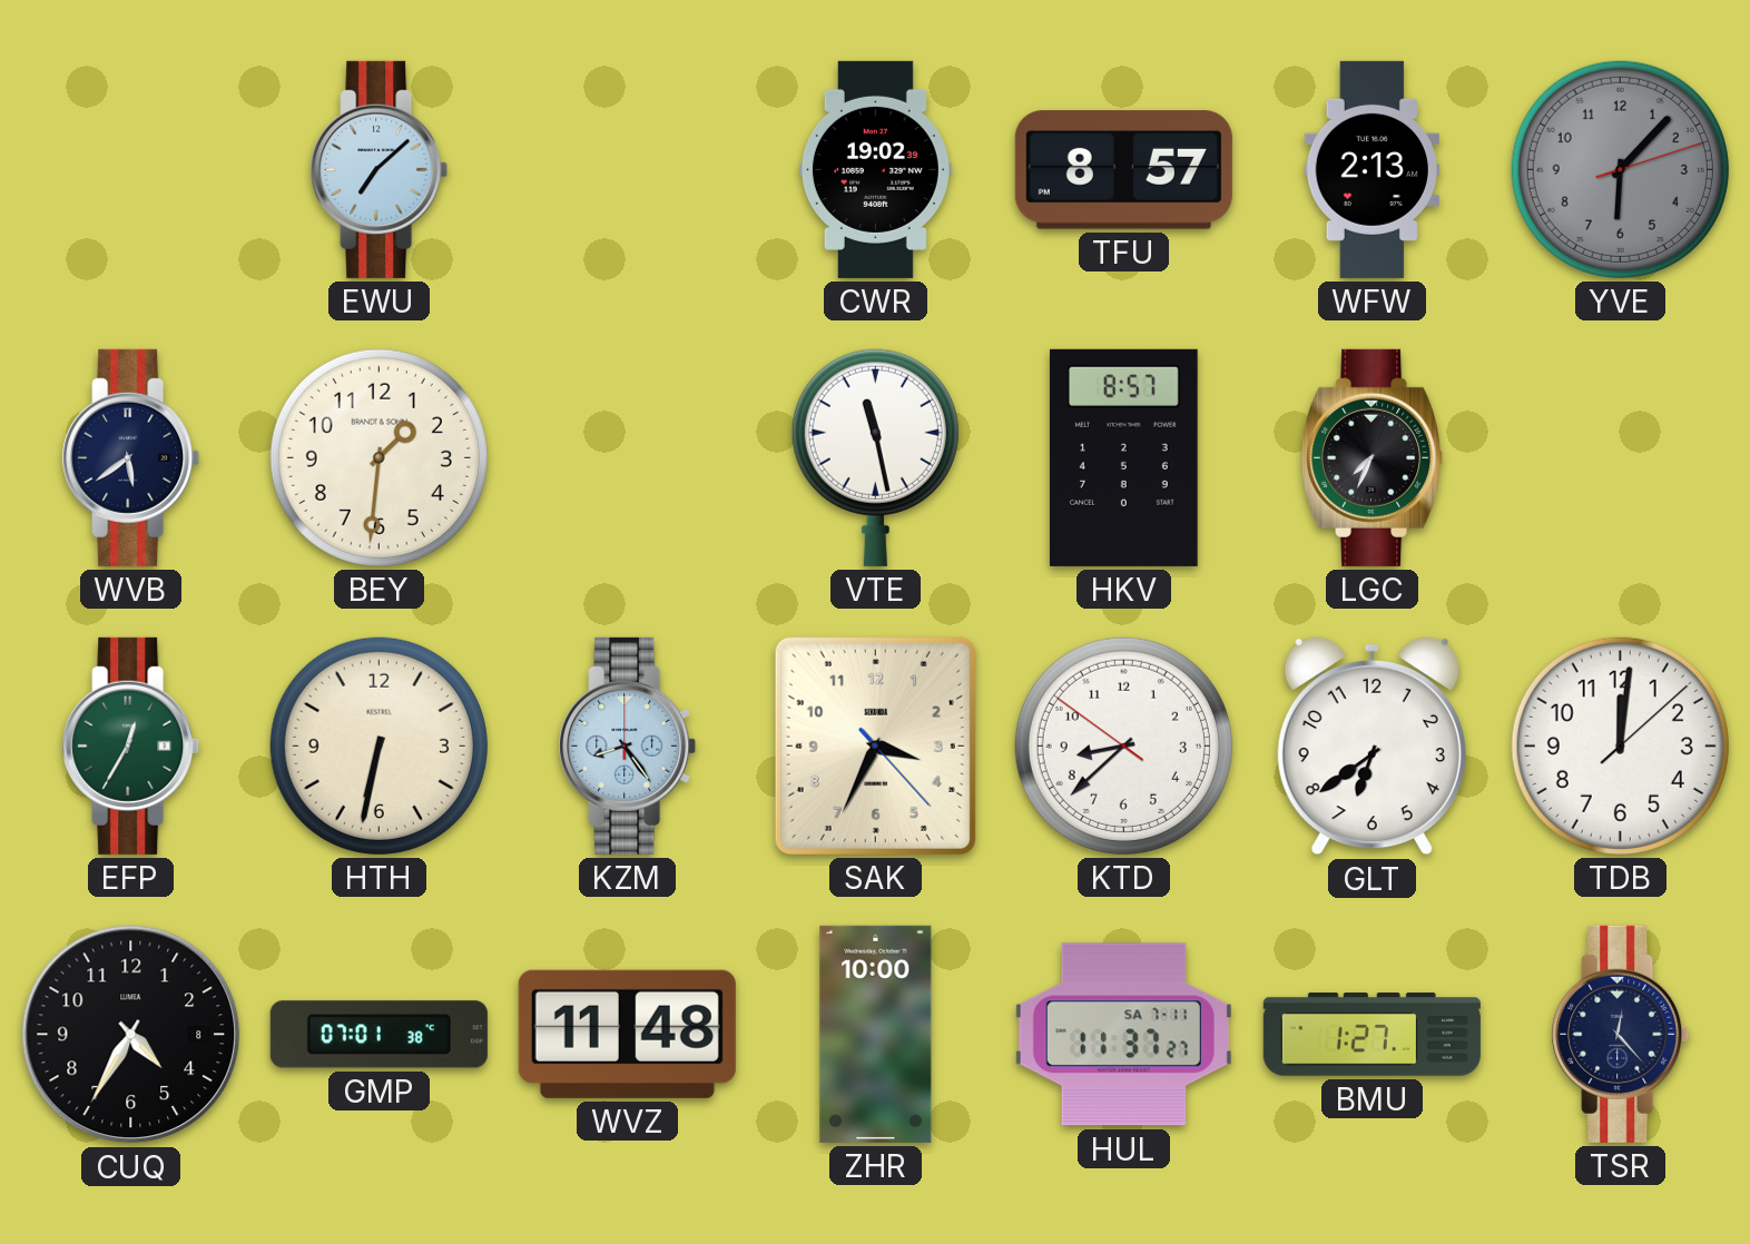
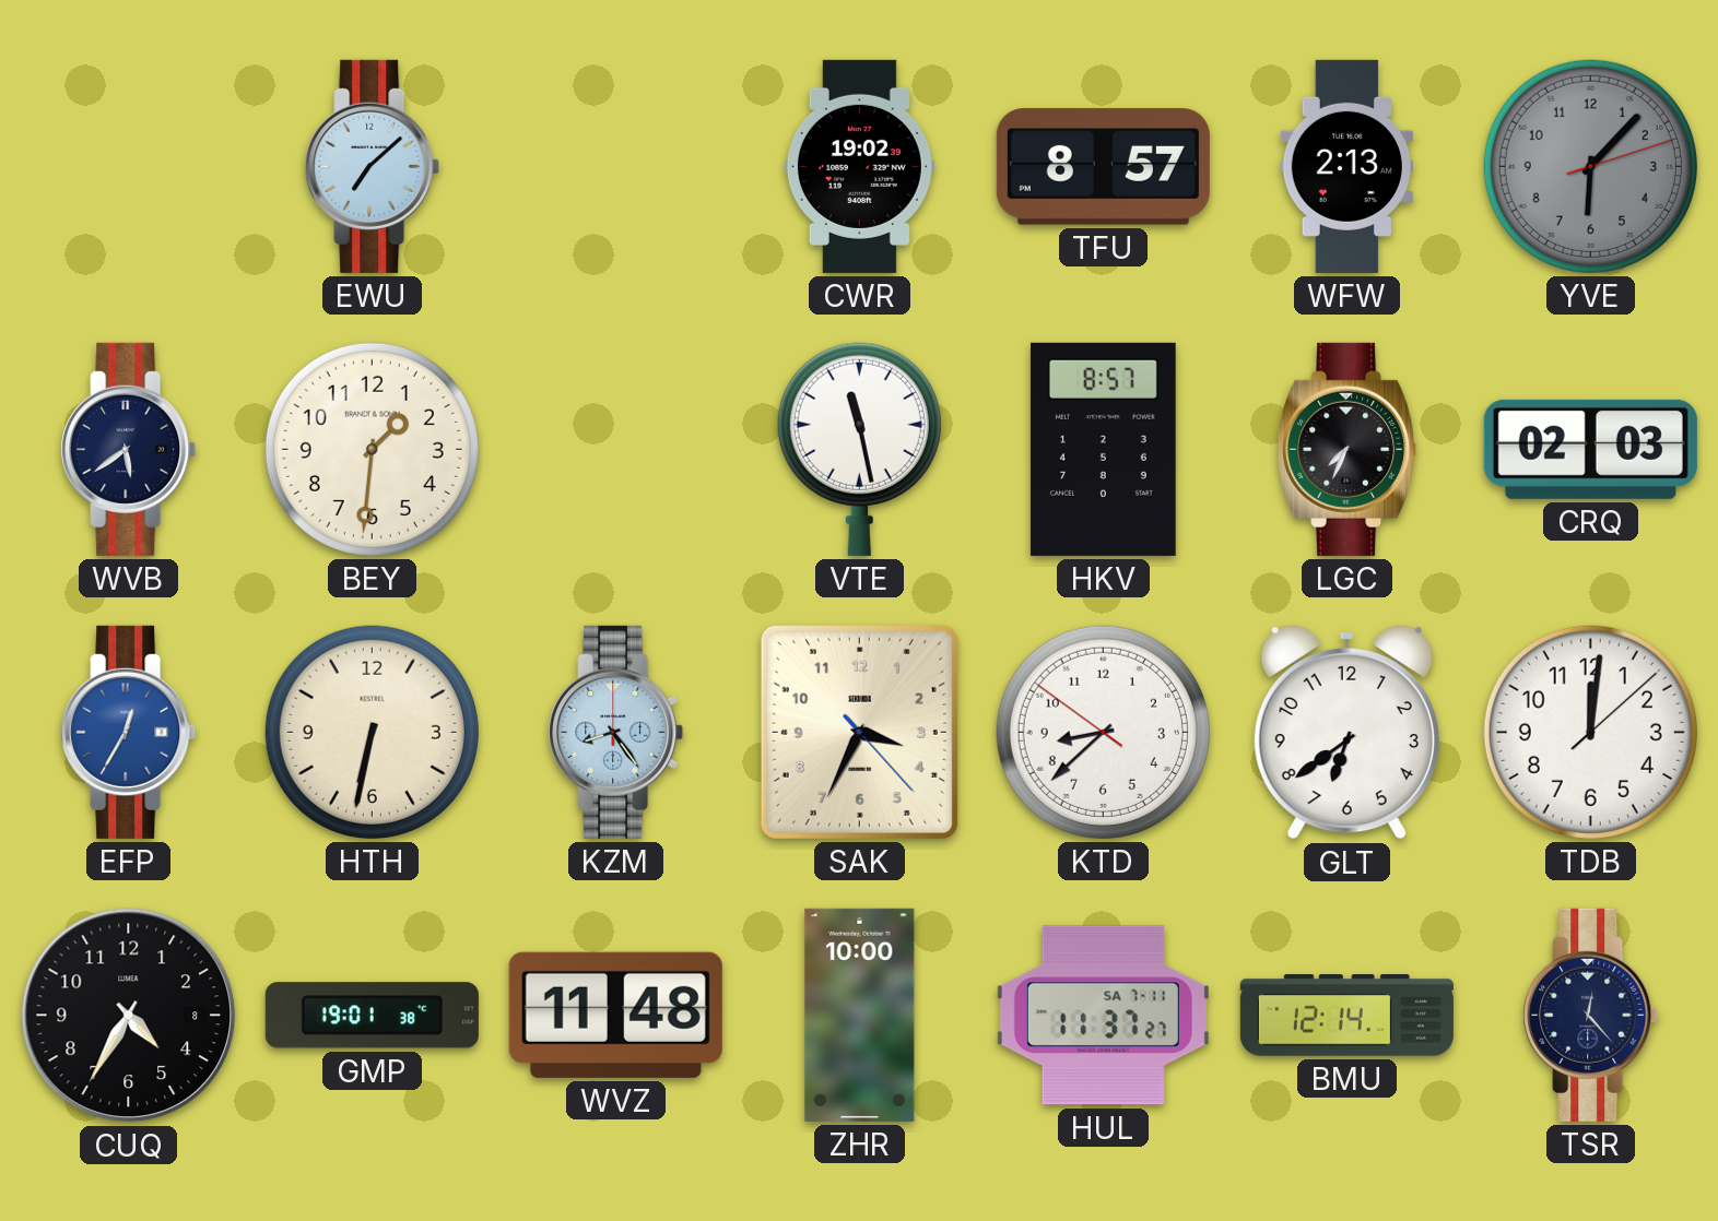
CRQ: none -> 02:03 (1590, 449)
EFP dial: green -> blue (129, 732)
GMP: 07:01 -> 19:01 (372, 1016)
BMU: 1:27 -> 12:14 (1346, 1016)
